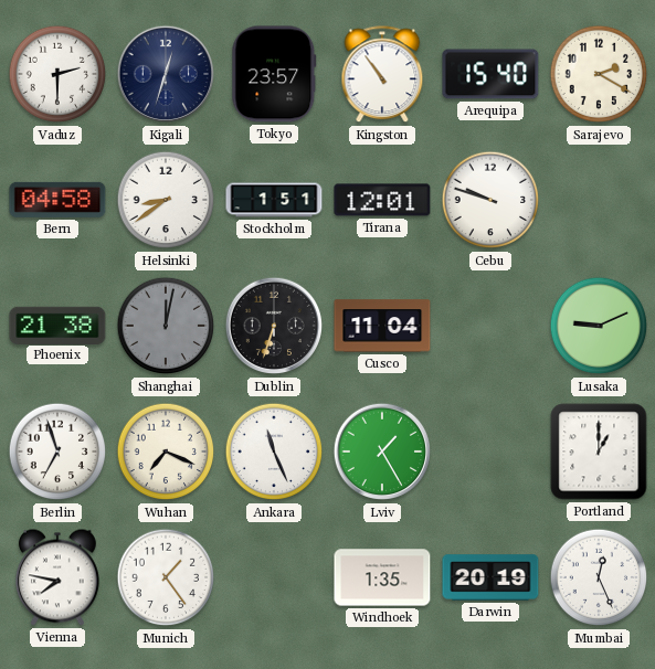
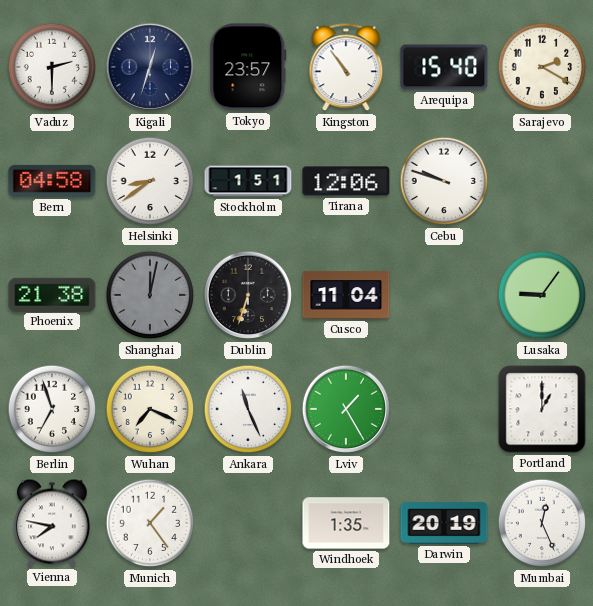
Tirana: 12:01 -> 12:06 (346, 181)
Lusaka: 9:11 -> 9:06 (542, 295)
